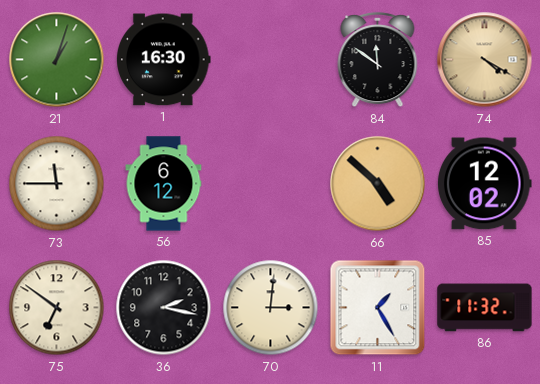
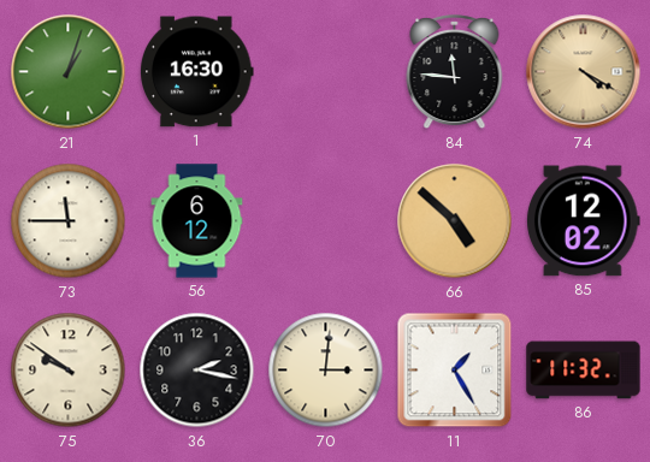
84: 11:51 -> 11:46 (455, 72)
75: 6:51 -> 9:51 (69, 371)
